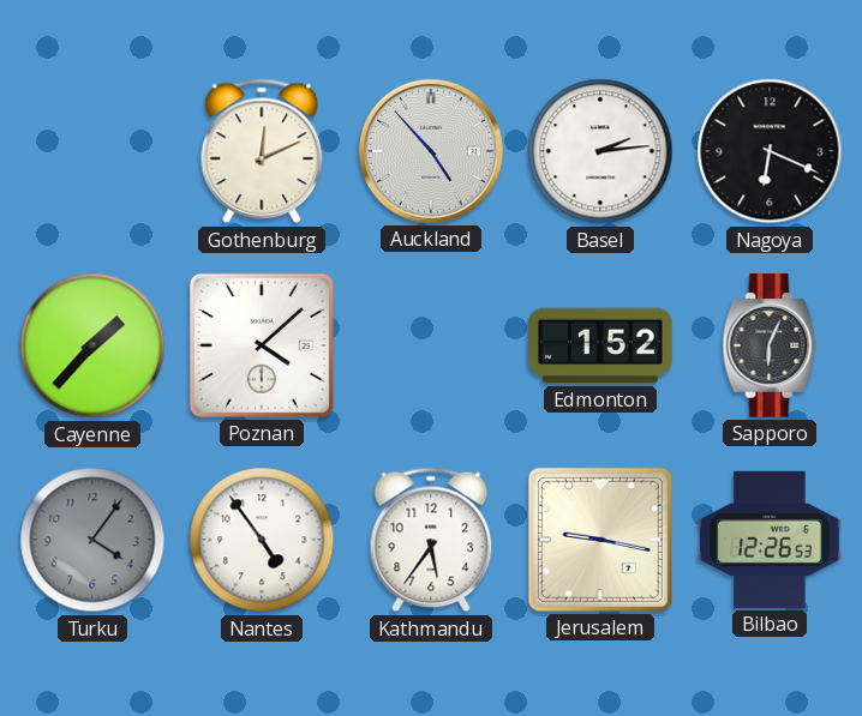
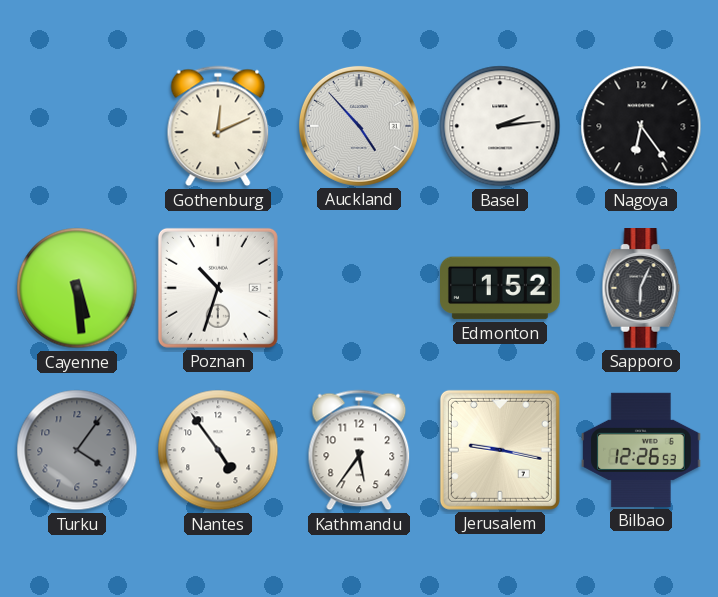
Nagoya: 6:19 -> 6:24 (641, 126)
Cayenne: 1:37 -> 5:29 (77, 288)
Poznan: 4:08 -> 10:33 (218, 288)
